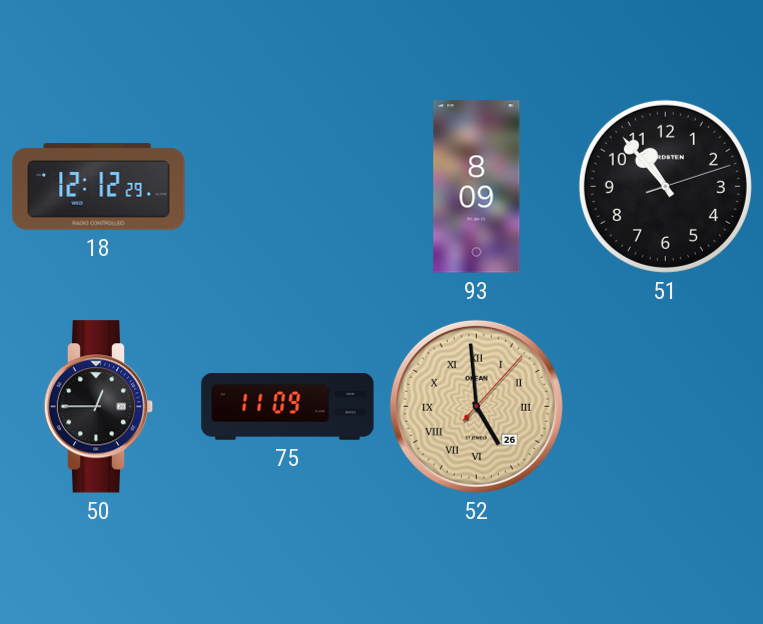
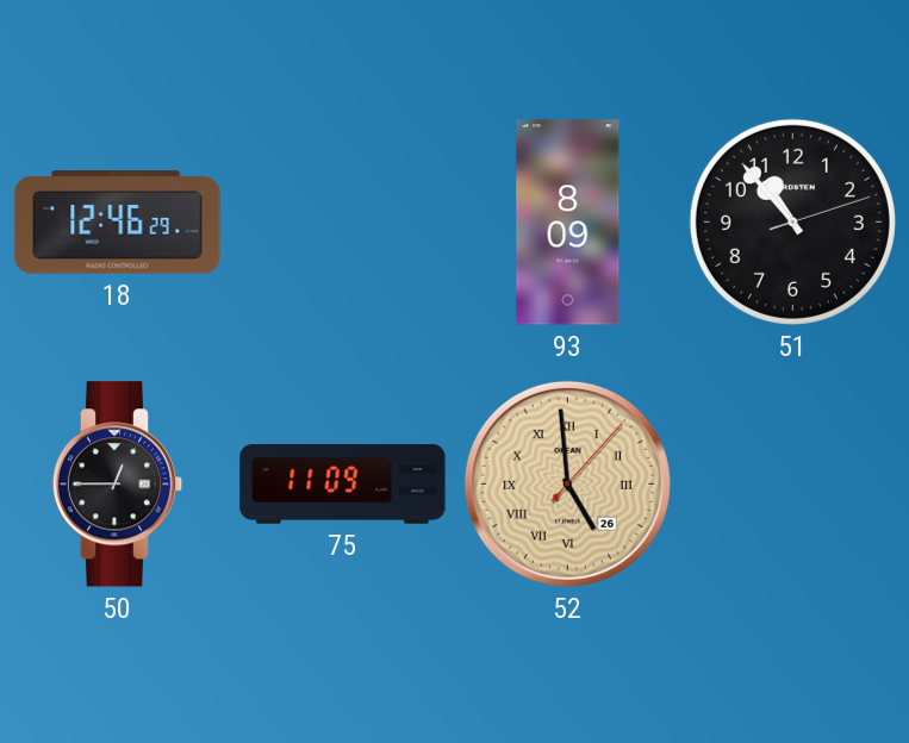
18: 12:12 -> 12:46 (118, 223)
